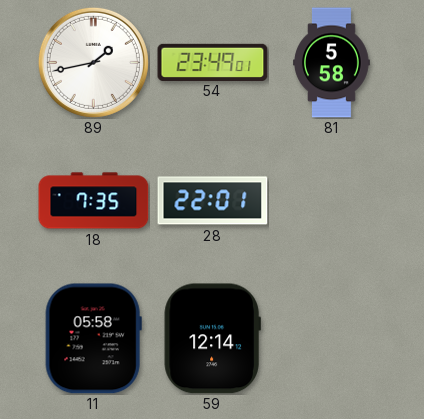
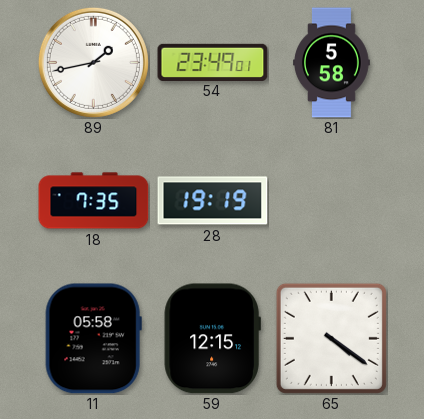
28: 22:01 -> 19:19 (213, 201)
59: 12:14 -> 12:15 (212, 339)
65: none -> 4:21 (331, 338)
